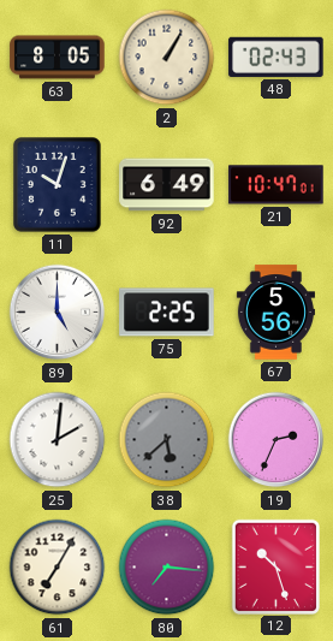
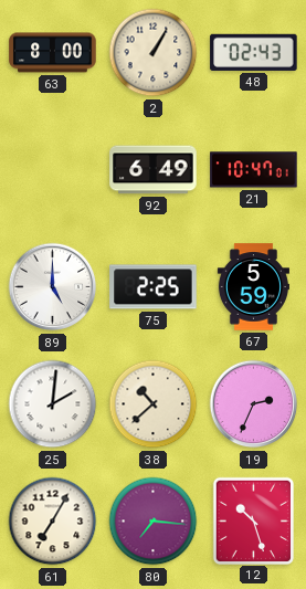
63: 8:05 -> 8:00 (53, 53)
11: 10:03 -> none (58, 185)
67: 5:56 -> 5:59 (253, 287)
38: 5:38 -> 10:38 (154, 404)
38 dial: grey -> cream (154, 404)
